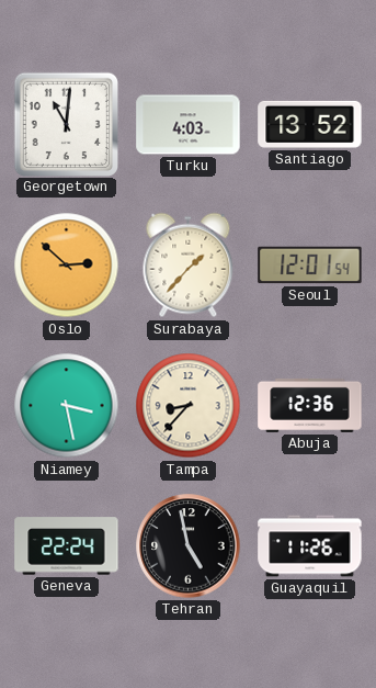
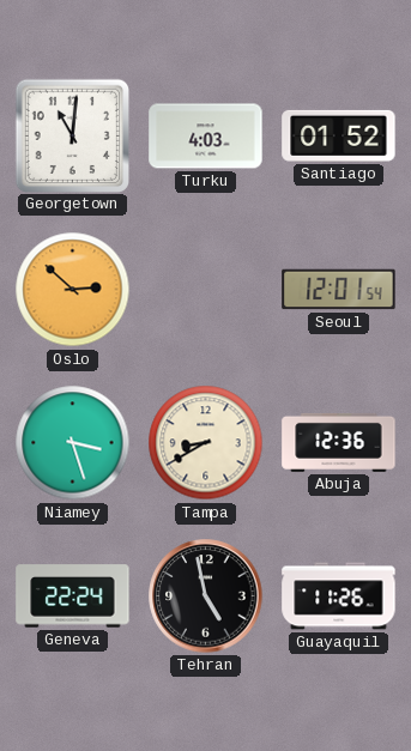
Santiago: 13:52 -> 01:52 (339, 135)
Surabaya: 1:37 -> none (189, 266)
Niamey: 3:28 -> 3:27 (73, 443)
Tampa: 8:37 -> 8:40 (206, 443)
